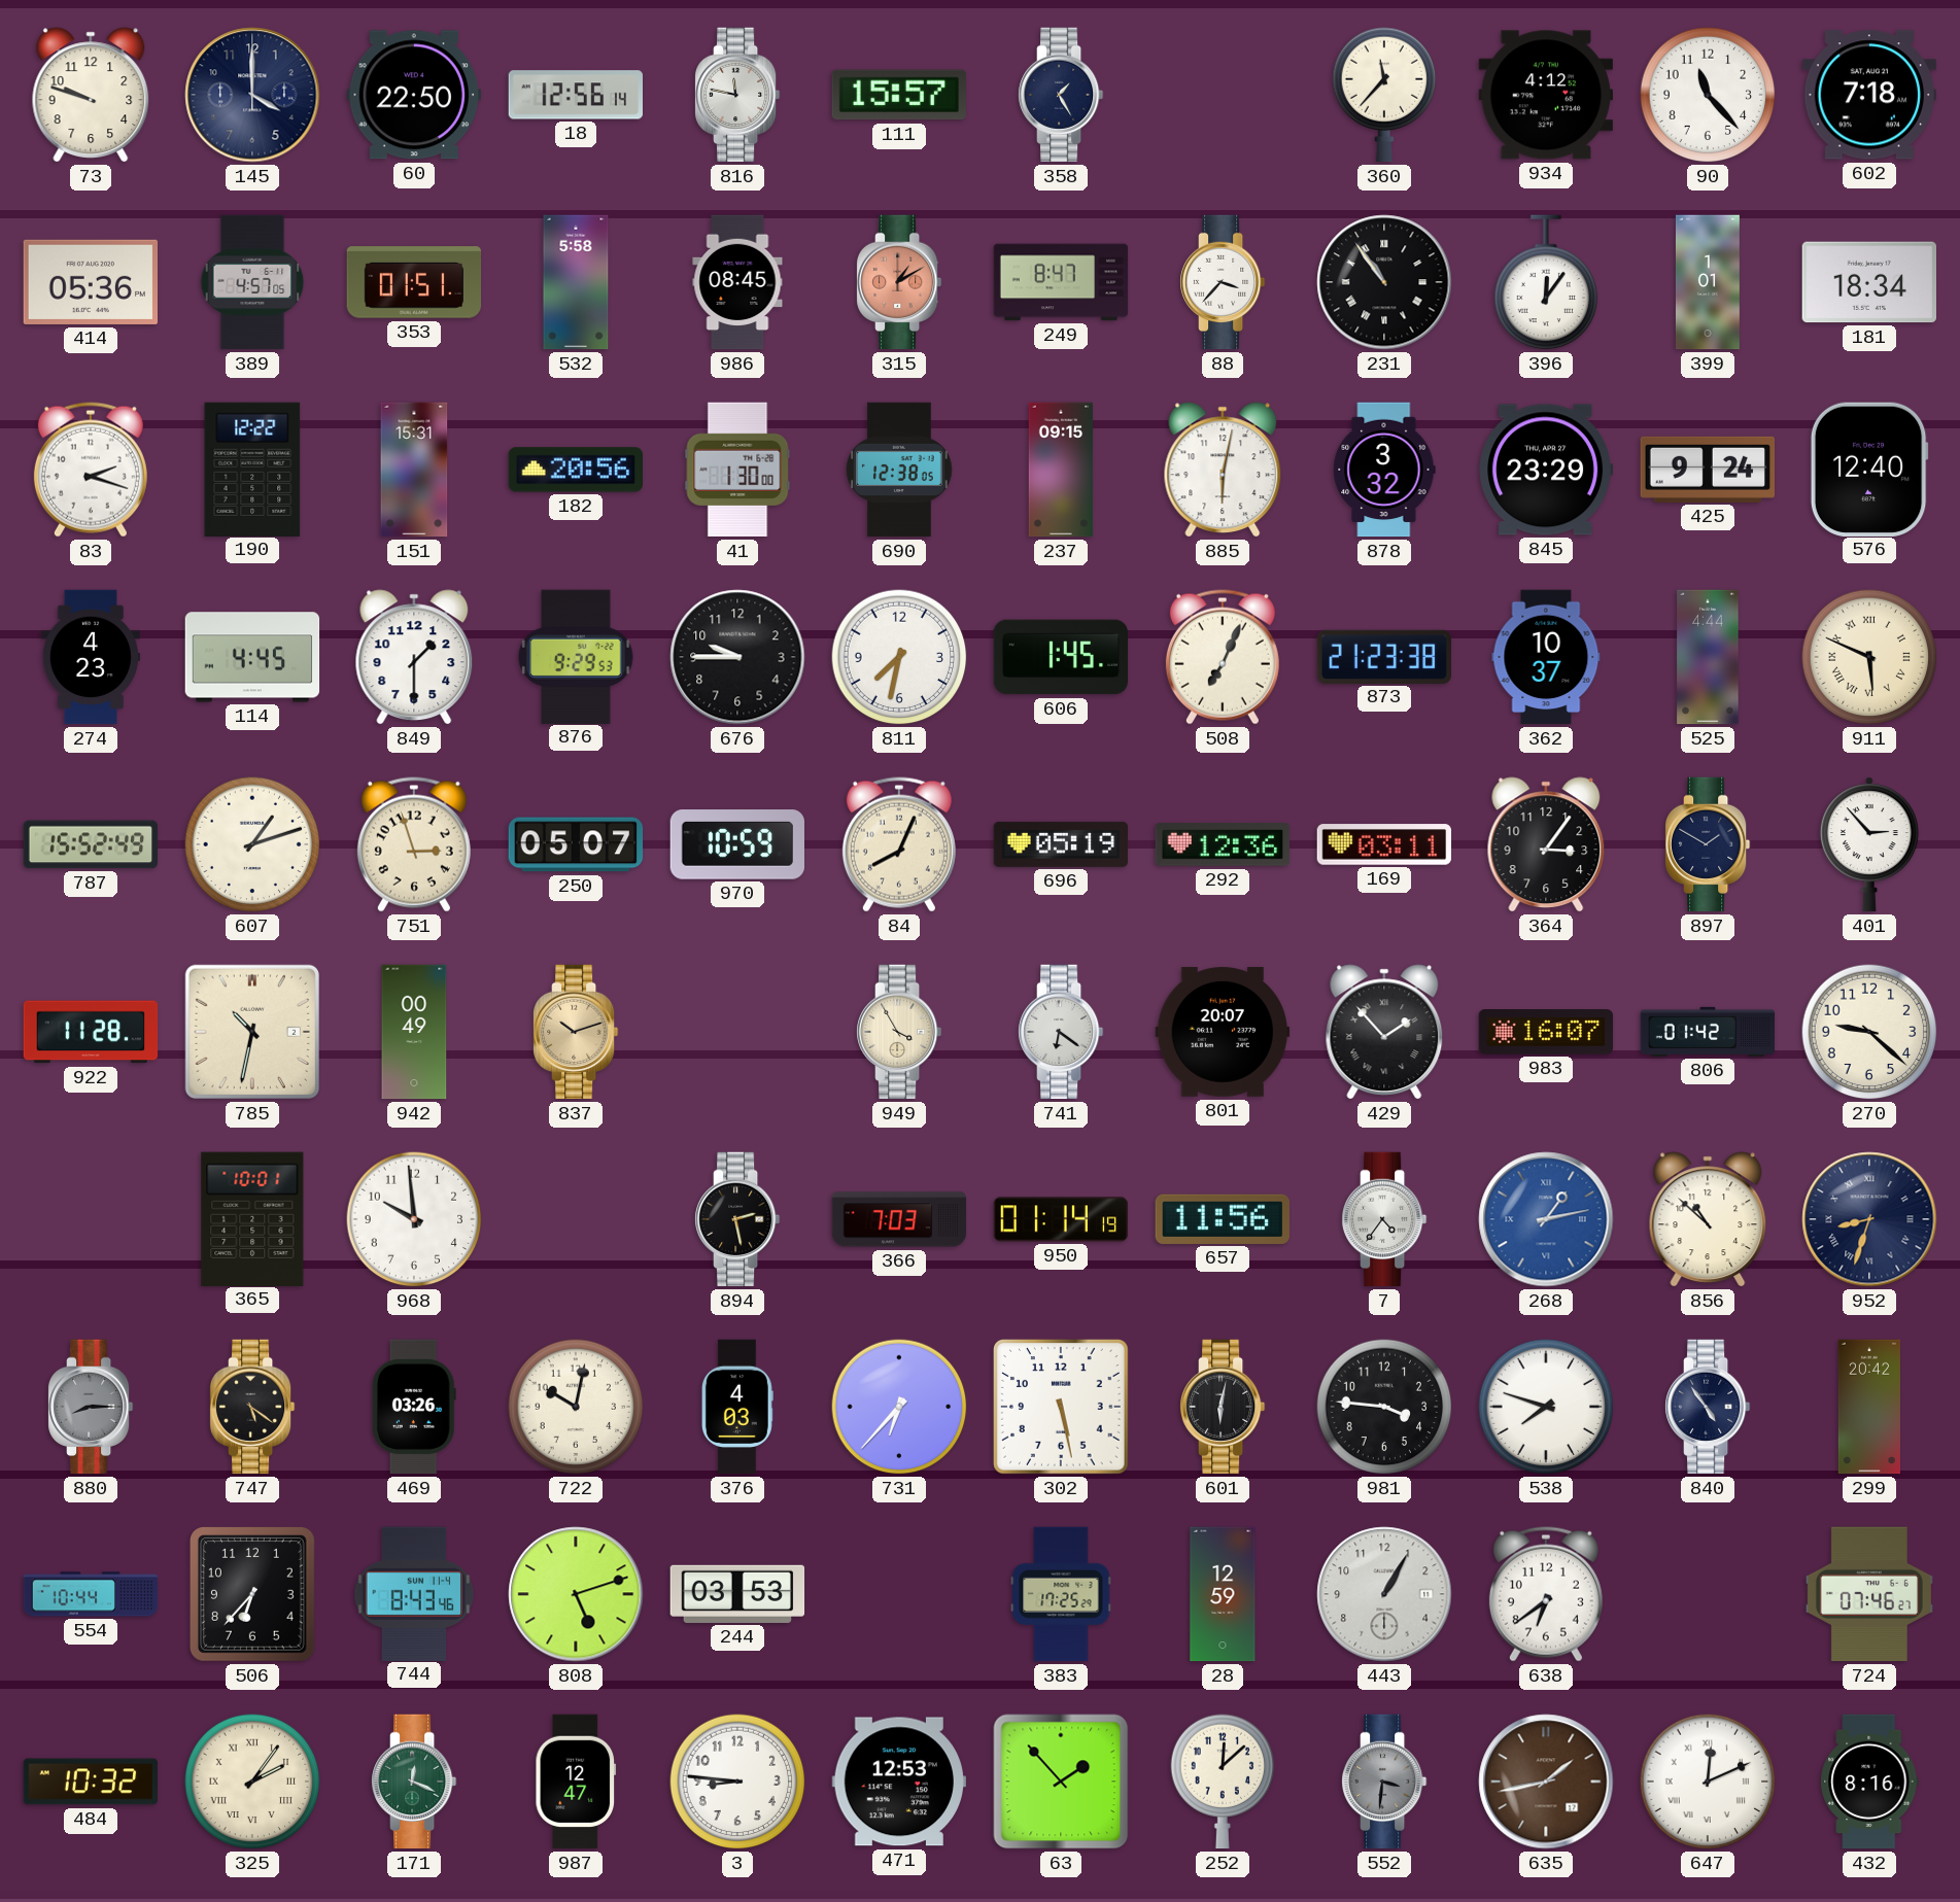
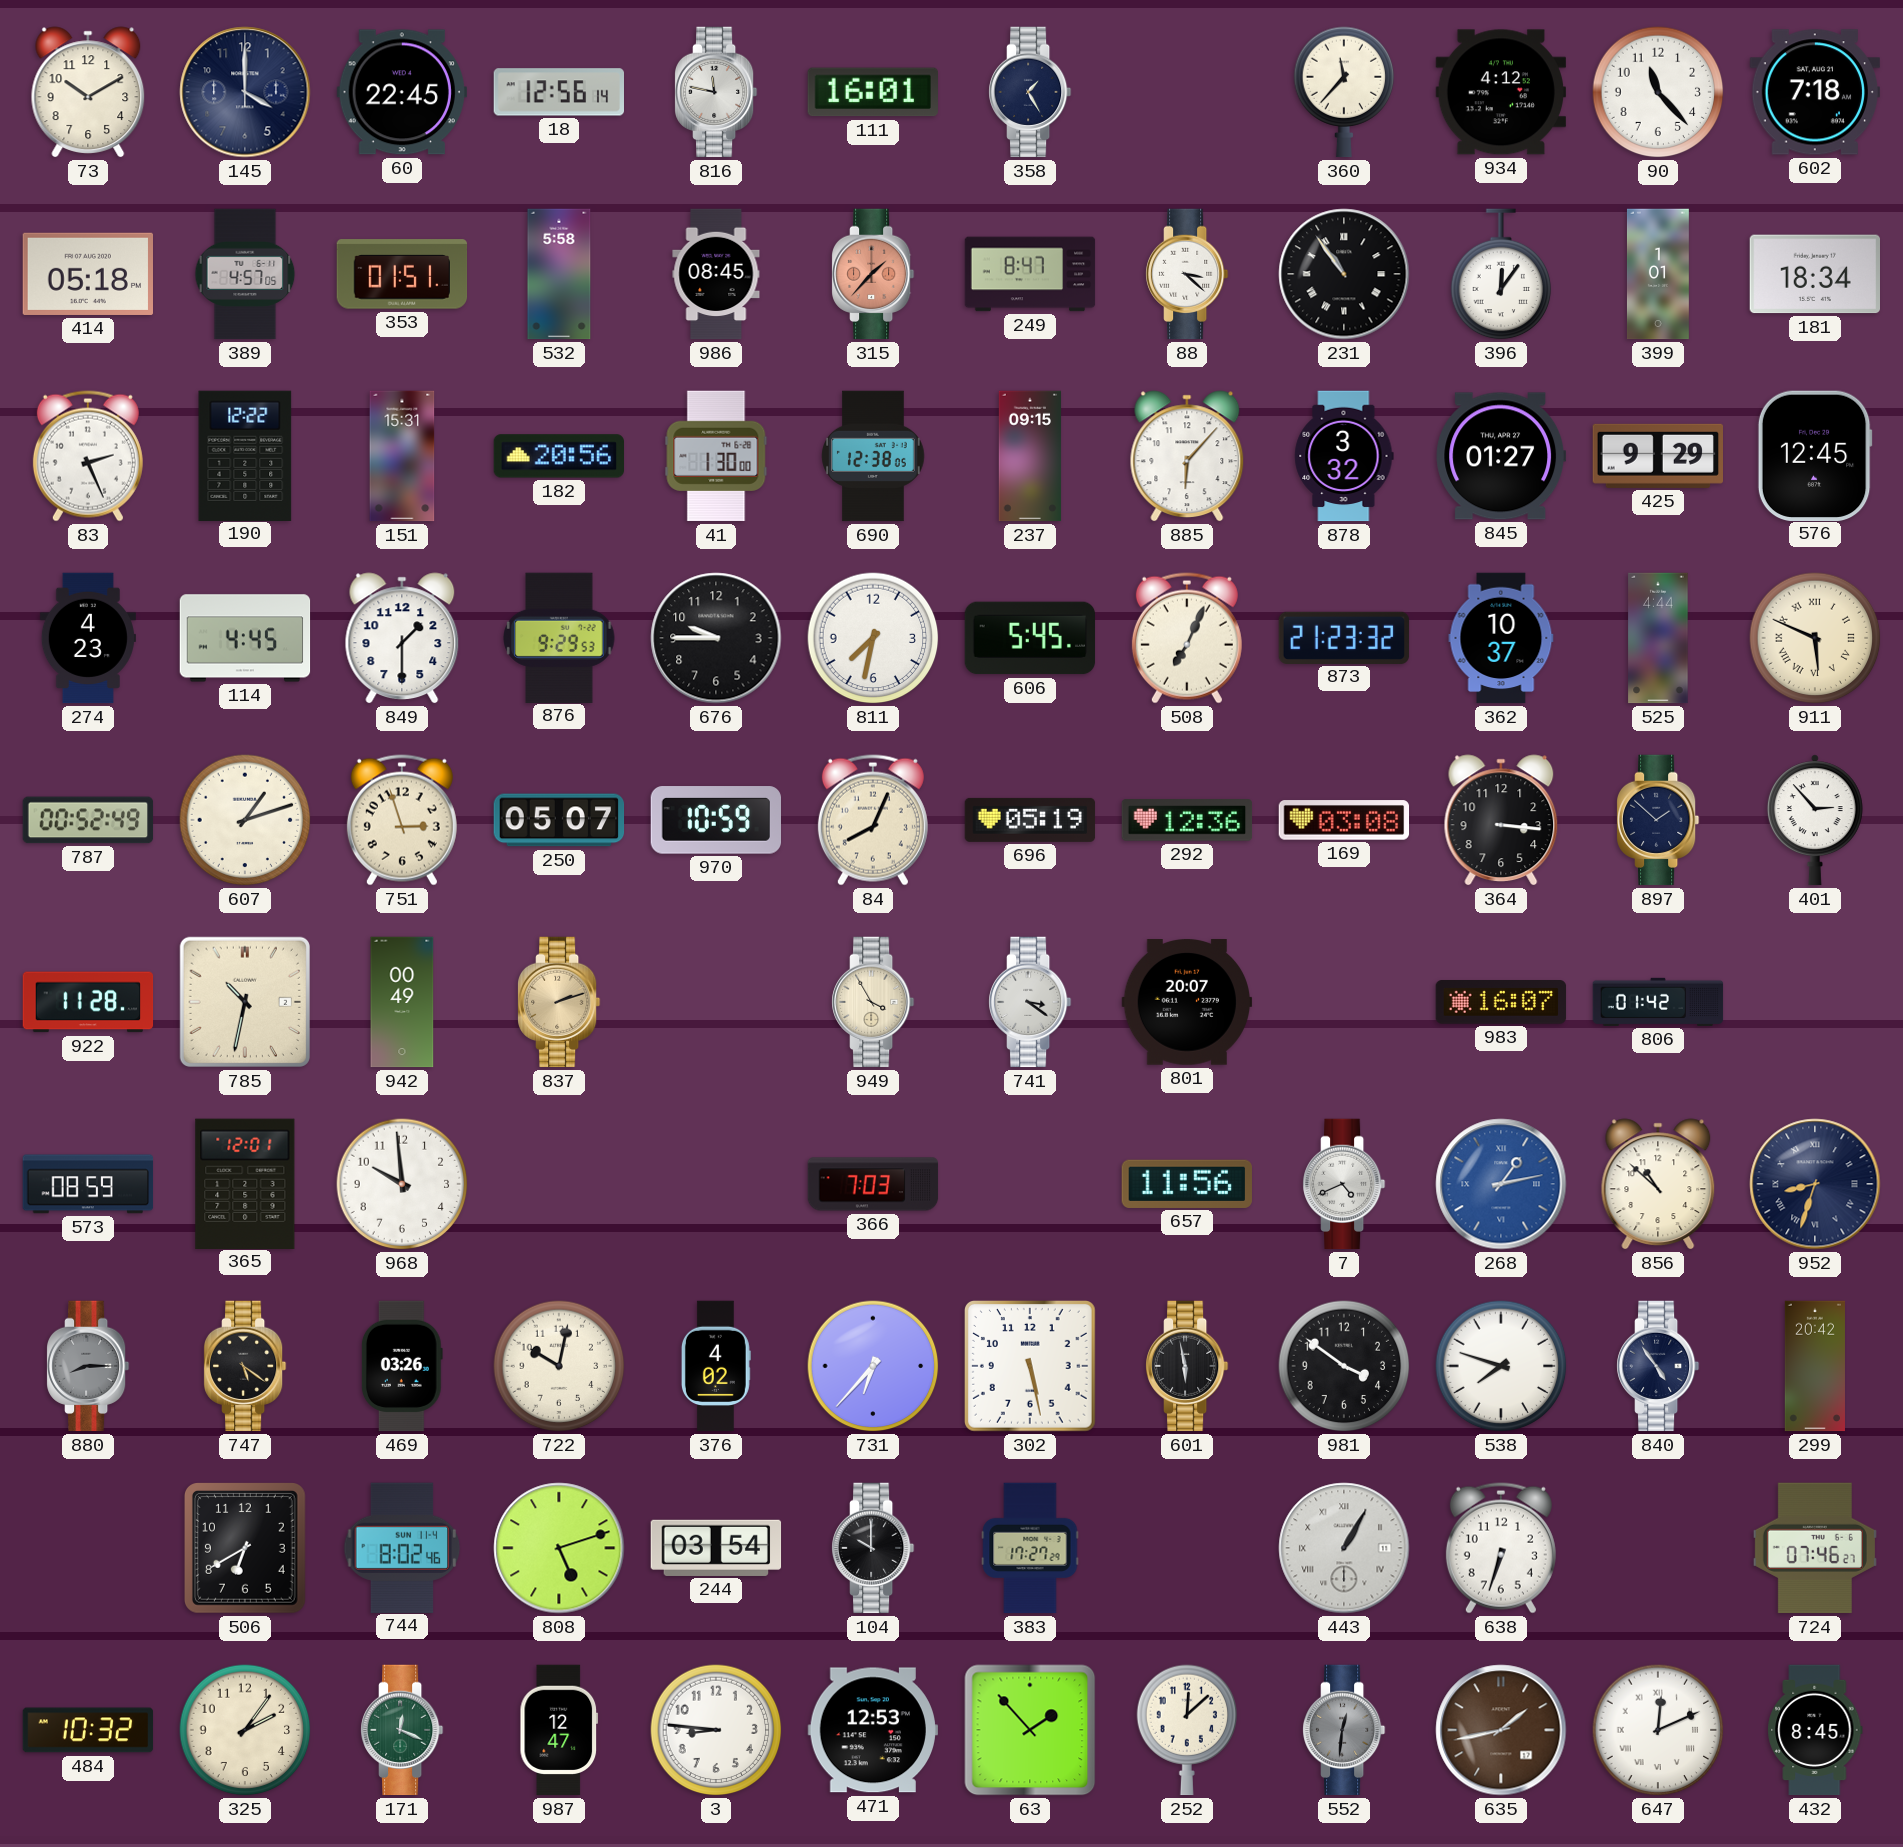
73: 9:48 -> 10:10 (88, 92)
60: 22:50 -> 22:45 (401, 92)
111: 15:57 -> 16:01 (872, 92)
414: 05:36 -> 05:18 (87, 274)
315: 1:10 -> 1:37 (874, 274)
88: 3:37 -> 3:22 (1188, 274)
83: 2:18 -> 2:26 (88, 456)
885: 6:02 -> 6:07 (1187, 456)
845: 23:29 -> 01:27 (1500, 456)
425: 9:24 -> 9:29 (1657, 456)
576: 12:40 -> 12:45 (1815, 455)
606: 1:45 -> 5:45 (1030, 638)
873: 21:23:38 -> 21:23:32 (1344, 637)
787: 15:52 -> 00:52 (88, 820)
169: 03:11 -> 03:08 (1344, 820)
364: 3:06 -> 3:16 (1501, 820)
897: 1:50 -> 1:52 (1659, 820)
837: 10:12 -> 2:12 (560, 1002)
741: 6:21 -> 3:21 (1031, 1002)
429: 1:53 -> none (1384, 1032)
270: 9:22 -> none (1869, 1032)
573: none -> 08:59 (88, 1184)
365: 10:01 -> 12:01 (245, 1183)
894: 2:28 -> none (738, 1219)
950: 01:14 -> none (1061, 1219)
7: 4:36 -> 4:41 (1345, 1184)
376: 4:03 -> 4:02 (716, 1366)
601: 6:02 -> 5:58 (1188, 1366)
981: 3:46 -> 3:51 (1344, 1366)
554: 10:44 -> none (91, 1594)
506: 6:37 -> 6:40 (245, 1549)
744: 8:43 -> 8:02 (402, 1547)
244: 03:53 -> 03:54 (716, 1548)
104: none -> 10:00 (874, 1548)
383: 17:25 -> 17:27 (1030, 1548)
28: 12:59 -> none (1223, 1594)
443 numerals: Arabic -> Roman (1344, 1548)
638: 6:39 -> 6:33 (1501, 1548)
325 numerals: Roman -> Arabic (245, 1730)
552: 3:31 -> 12:31 (1345, 1730)
432: 8:16 -> 8:45 (1815, 1730)
